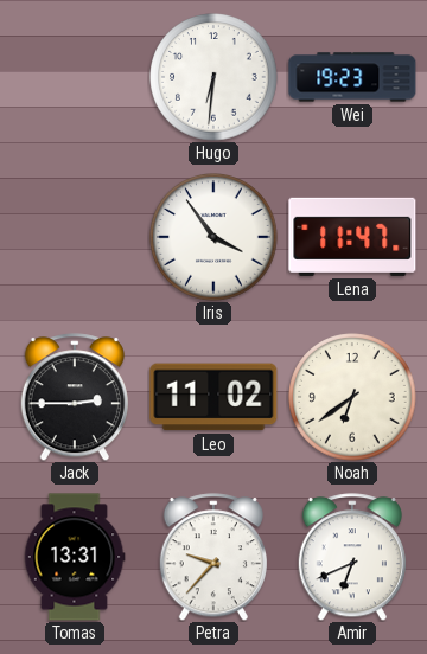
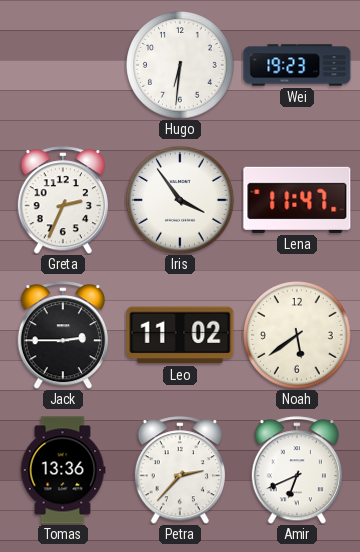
Greta: none -> 2:34 (63, 200)
Noah: 6:39 -> 5:39 (297, 335)
Tomas: 13:31 -> 13:36 (63, 470)
Petra: 9:37 -> 2:37 (180, 470)
